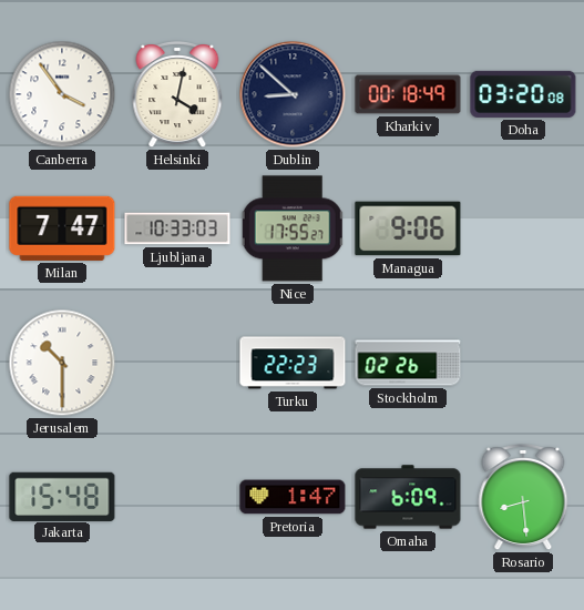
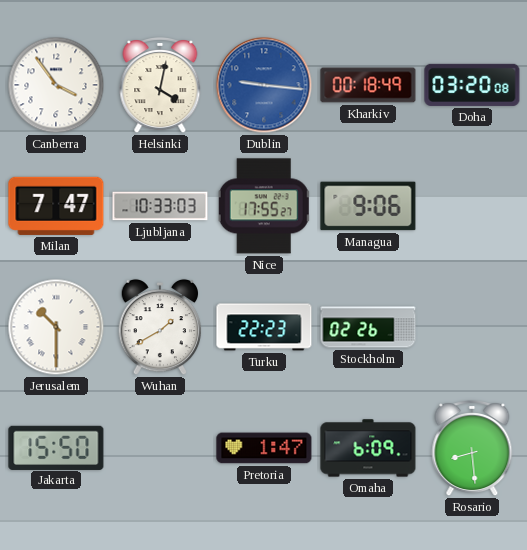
Dublin: 8:52 -> 9:16 (264, 85)
Dublin dial: navy -> blue (264, 85)
Wuhan: none -> 1:40 (160, 327)
Jakarta: 15:48 -> 15:50 (56, 447)
